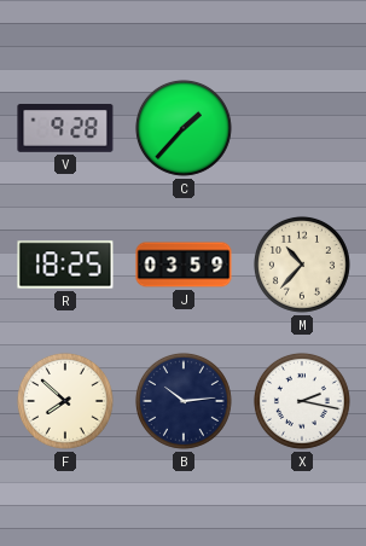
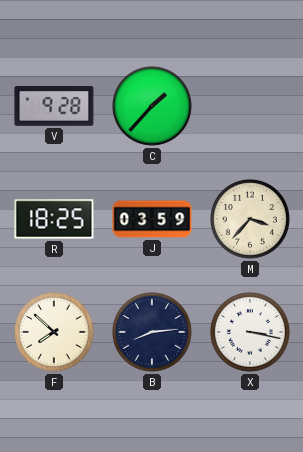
M: 10:37 -> 3:37 (250, 219)
B: 10:14 -> 8:14 (152, 332)
X: 2:17 -> 3:17 (250, 332)
